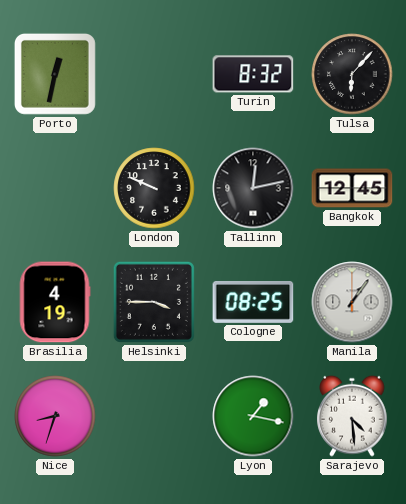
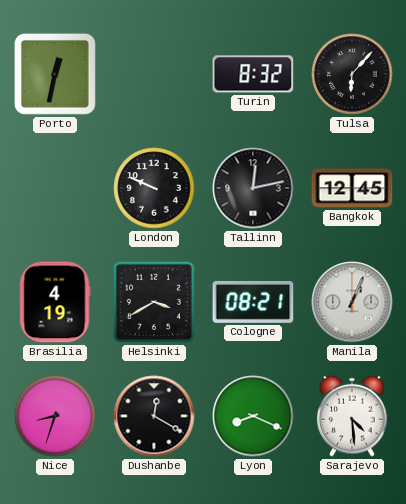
Helsinki: 3:45 -> 3:40 (154, 302)
Cologne: 08:25 -> 08:21 (253, 302)
Manila: 1:06 -> 1:04 (352, 302)
Dushanbe: none -> 12:20 (154, 416)
Lyon: 1:17 -> 8:19 (253, 416)
